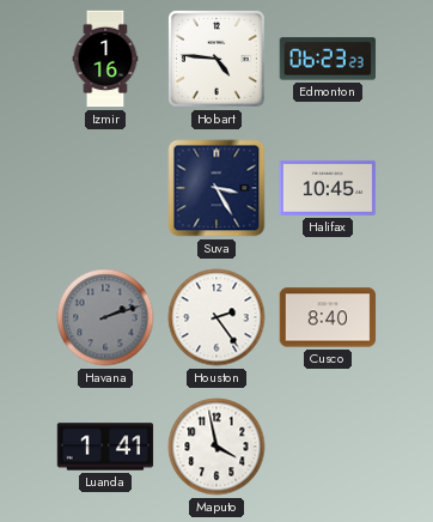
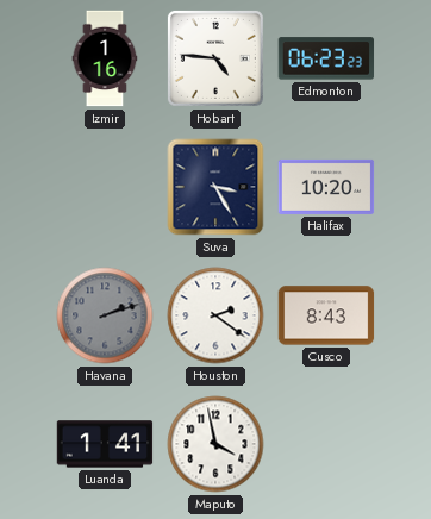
Halifax: 10:45 -> 10:20 (326, 187)
Houston: 2:24 -> 2:21 (215, 315)
Cusco: 8:40 -> 8:43 (326, 315)
